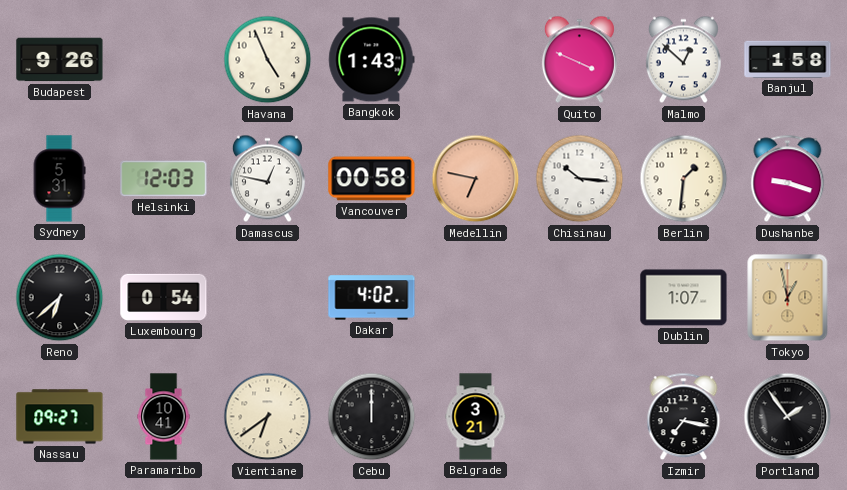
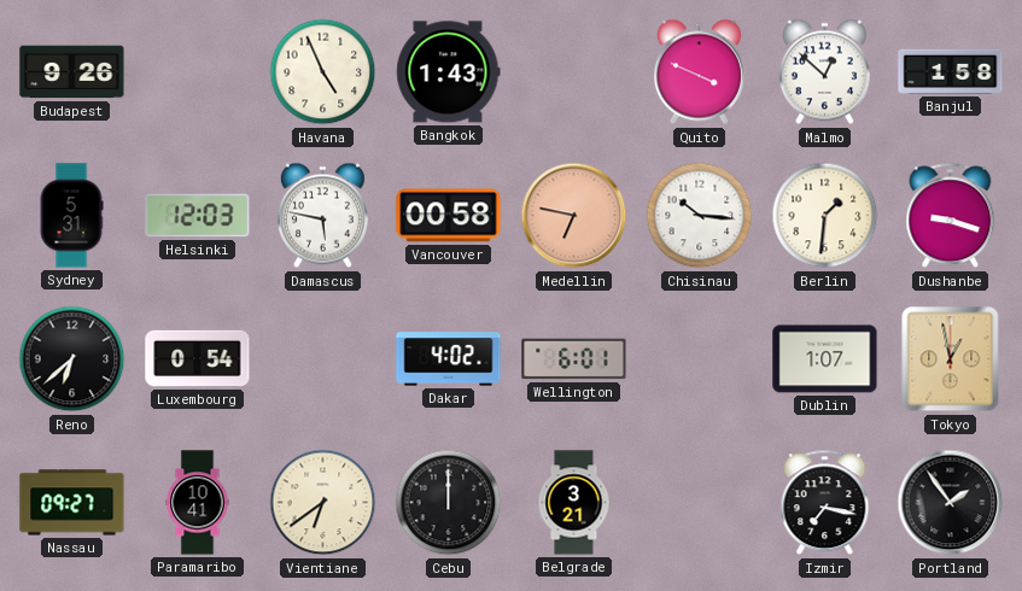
Damascus: 12:47 -> 5:47 (322, 216)
Wellington: none -> 6:01 (574, 359)
